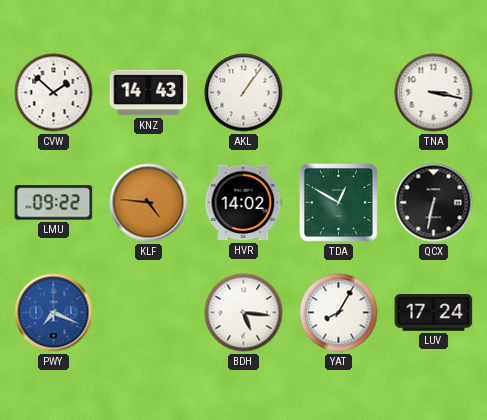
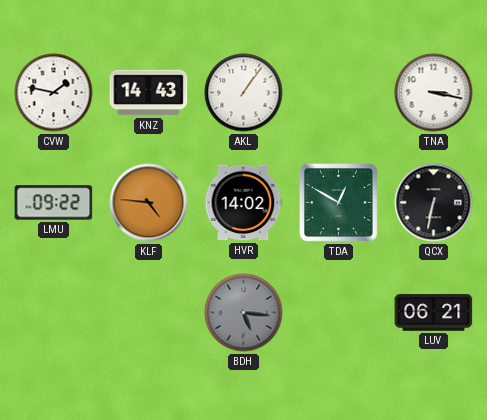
CVW: 1:52 -> 1:47 (54, 93)
PWY: 7:19 -> none (54, 313)
BDH dial: white -> grey (244, 313)
YAT: 8:05 -> none (339, 313)
LUV: 17:24 -> 06:21 (434, 313)
